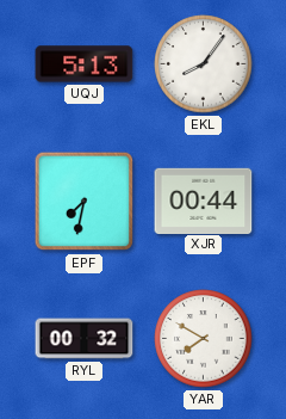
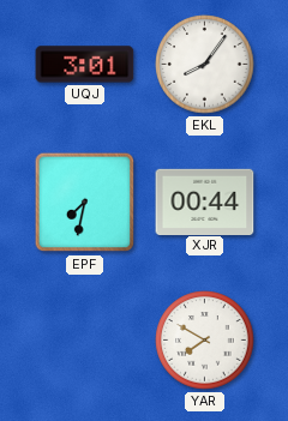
UQJ: 5:13 -> 3:01 (85, 65)
RYL: 00:32 -> none (85, 339)
